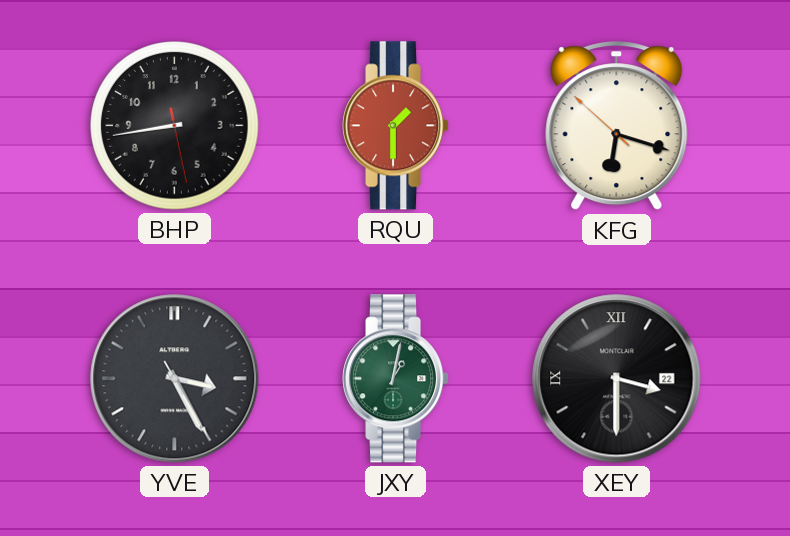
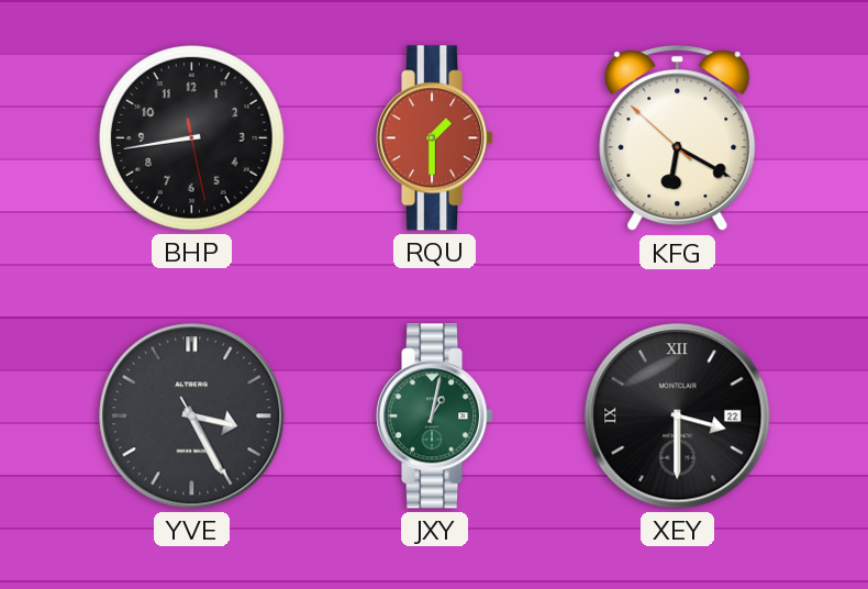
KFG: 6:17 -> 6:19 (678, 138)
